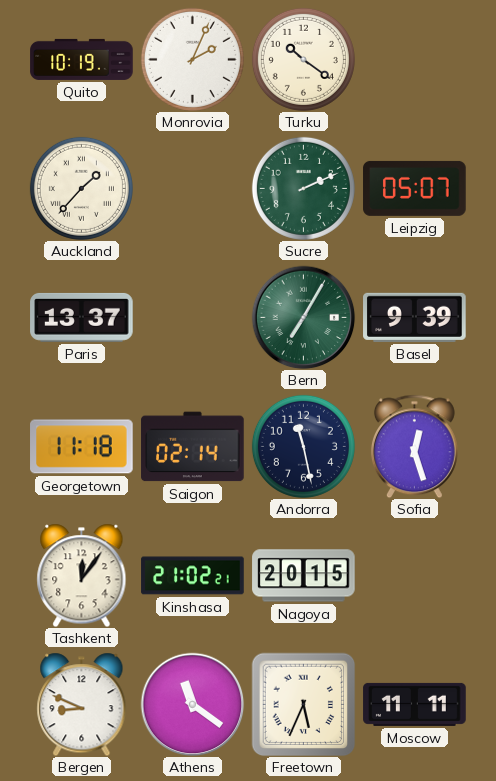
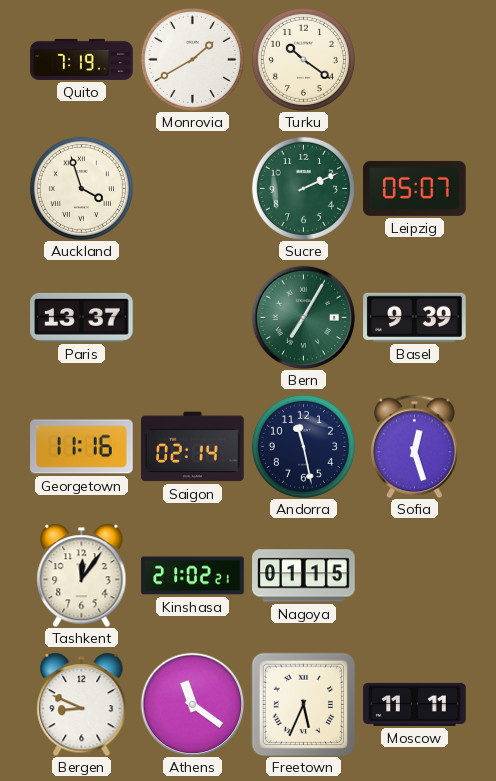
Quito: 10:19 -> 7:19 (82, 59)
Monrovia: 2:04 -> 1:40 (192, 59)
Auckland: 1:37 -> 3:57 (81, 188)
Georgetown: 11:18 -> 11:16 (82, 447)
Nagoya: 20:15 -> 01:15 (304, 576)
